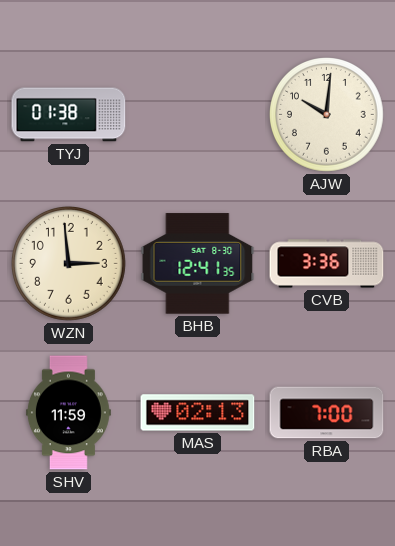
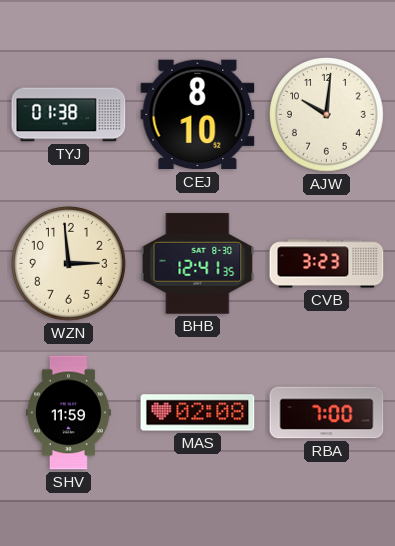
CEJ: none -> 8:10 (198, 115)
CVB: 3:36 -> 3:23 (327, 264)
MAS: 02:13 -> 02:08 (198, 413)
